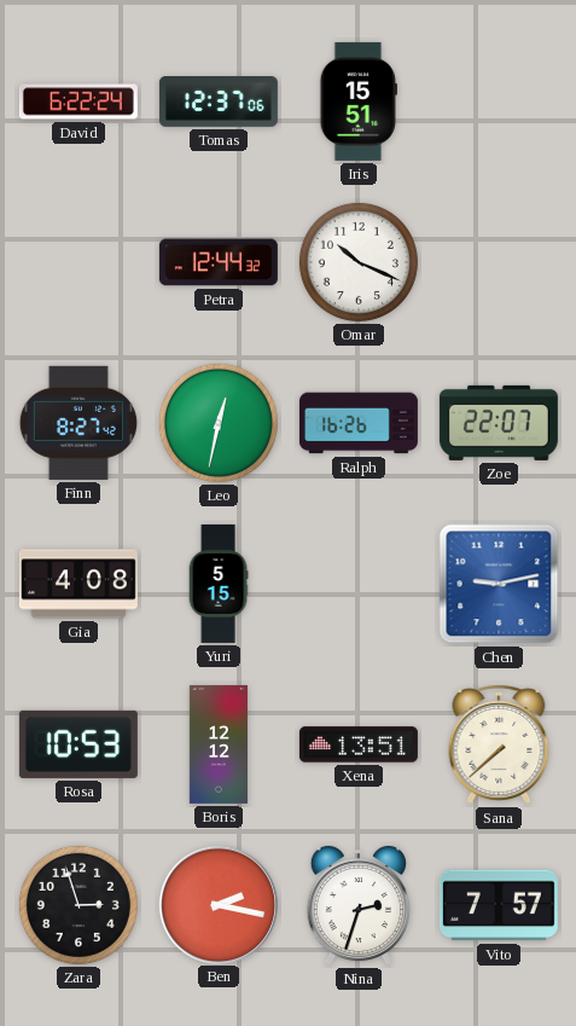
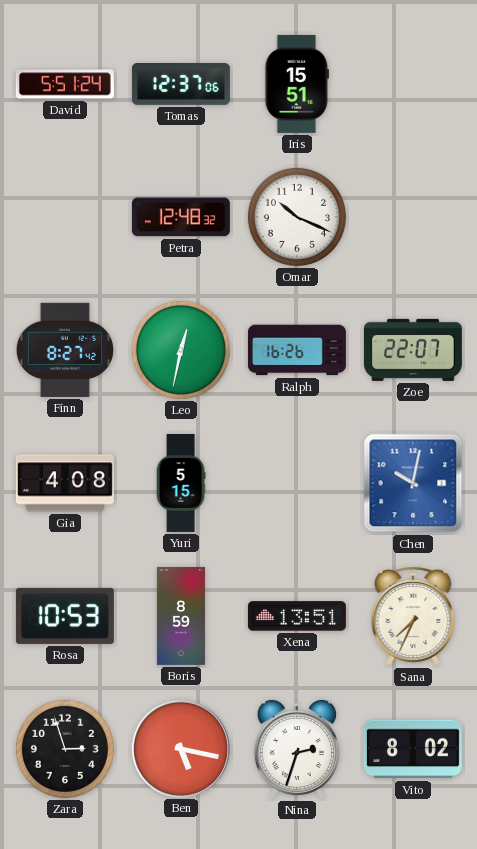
David: 6:22 -> 5:51 (65, 84)
Petra: 12:44 -> 12:48 (181, 217)
Chen: 9:13 -> 10:02 (413, 483)
Boris: 12:12 -> 8:59 (181, 616)
Sana: 7:38 -> 7:34 (413, 616)
Ben: 2:17 -> 5:17 (180, 748)
Vito: 7:57 -> 8:02 (413, 749)
